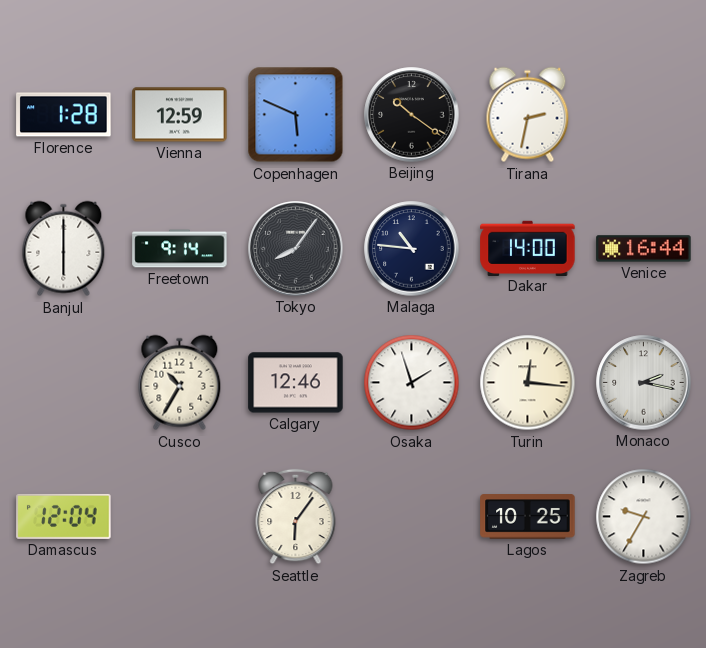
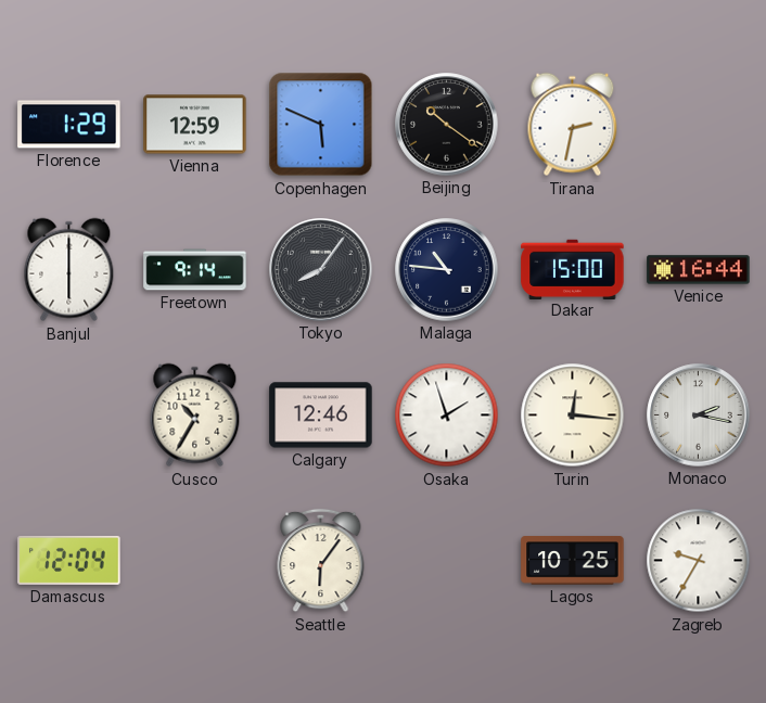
Florence: 1:28 -> 1:29 (69, 125)
Dakar: 14:00 -> 15:00 (573, 269)
